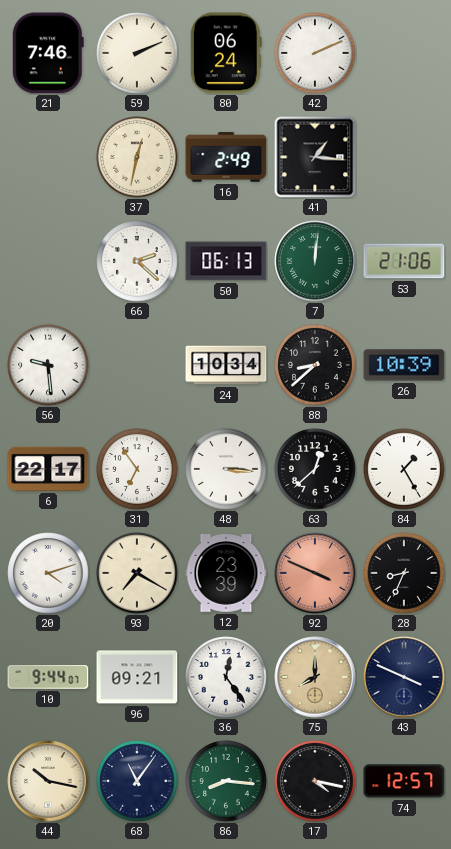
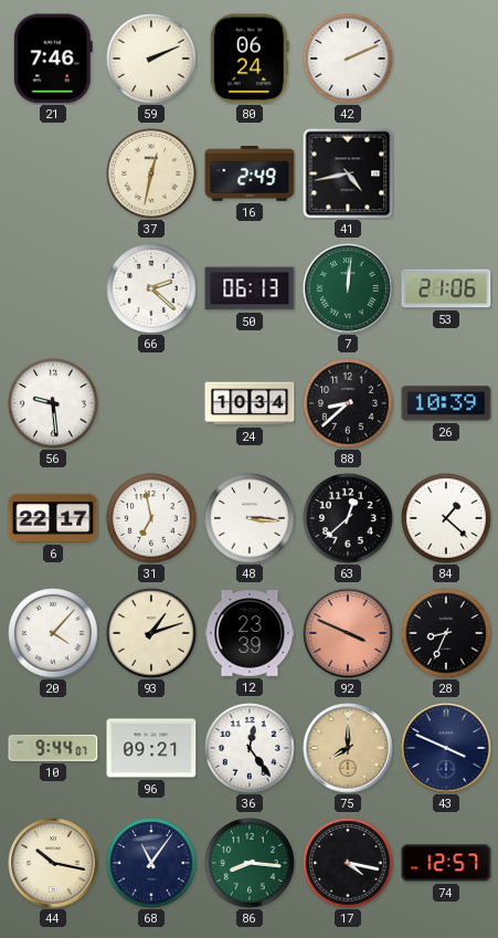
41: 1:16 -> 4:43 (348, 173)
31: 6:54 -> 6:58 (151, 518)
84: 1:25 -> 1:22 (446, 518)
20: 4:12 -> 4:07 (53, 633)
93: 7:20 -> 1:12 (151, 633)
